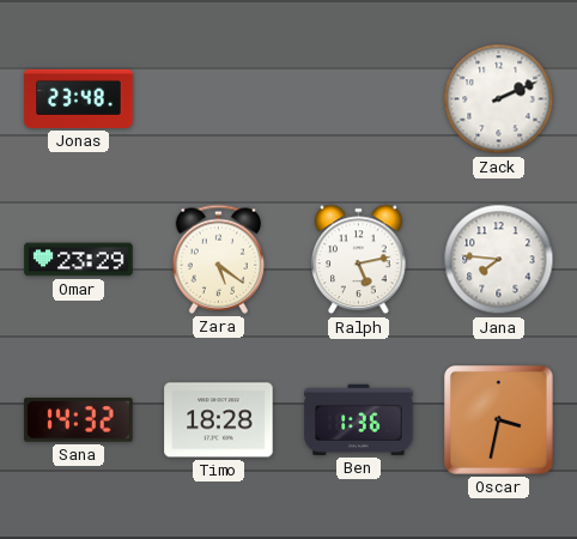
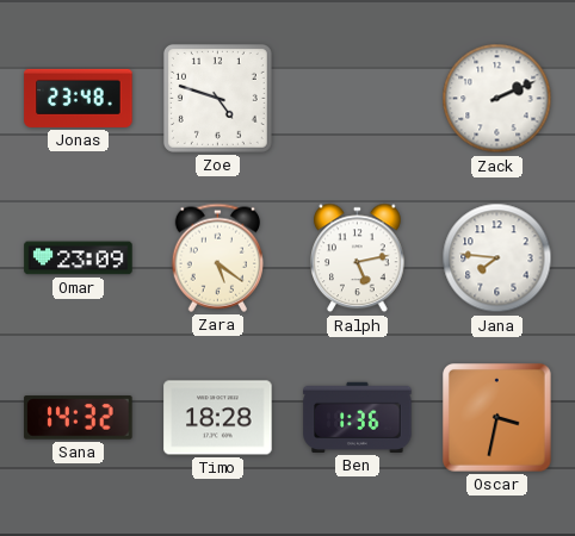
Zoe: none -> 4:48 (217, 98)
Omar: 23:29 -> 23:09 (79, 258)
